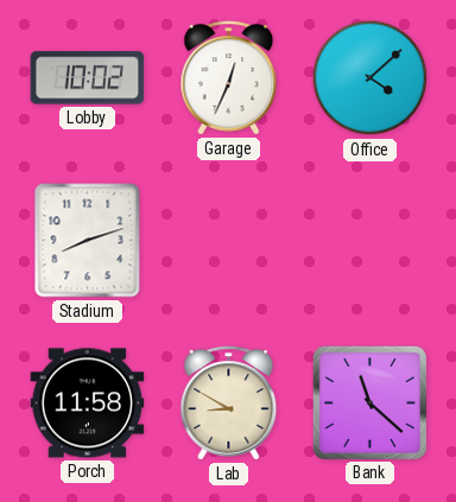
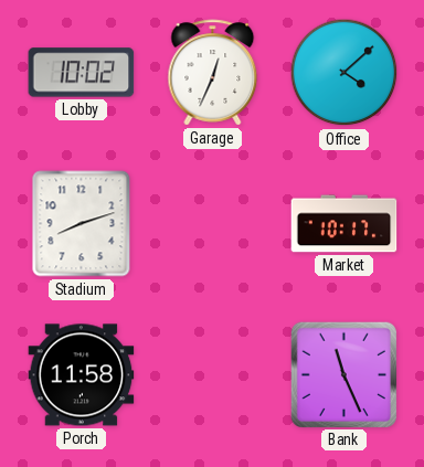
Market: none -> 10:17 (344, 224)
Lab: 8:50 -> none (229, 403)
Bank: 11:22 -> 11:26 (343, 374)
